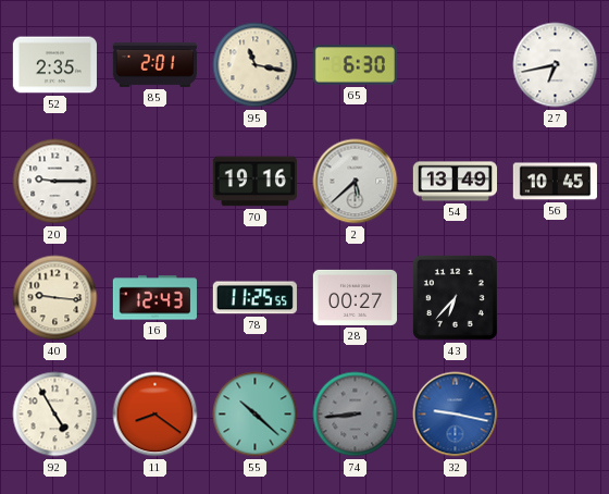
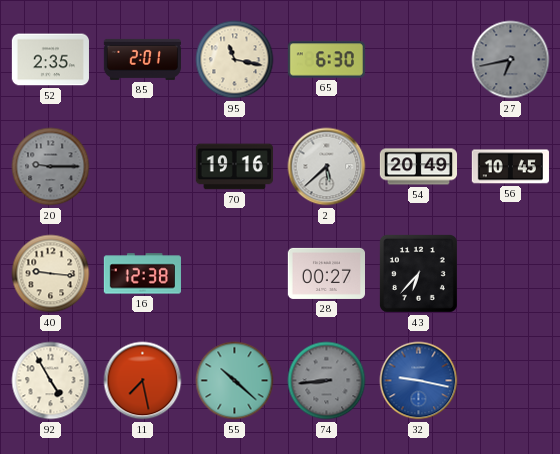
27 dial: white -> grey (511, 60)
20 dial: white -> grey (51, 167)
54: 13:49 -> 20:49 (418, 167)
16: 12:43 -> 12:38 (142, 274)
78: 11:25 -> none (254, 298)
11: 8:21 -> 7:28 (143, 381)
